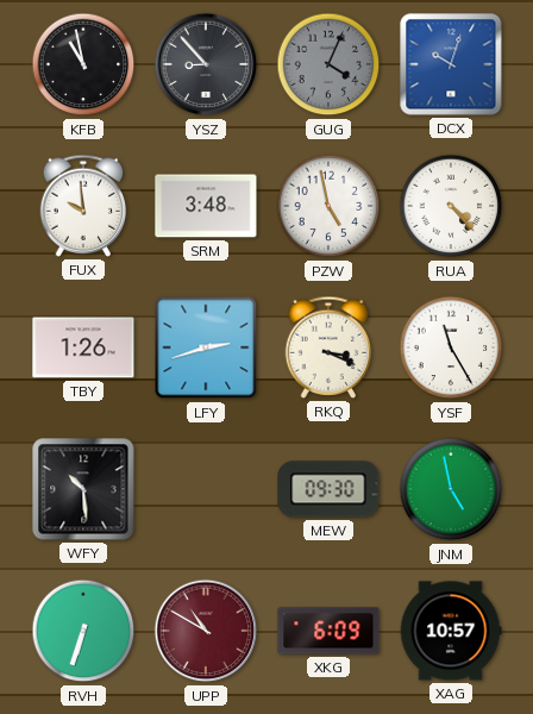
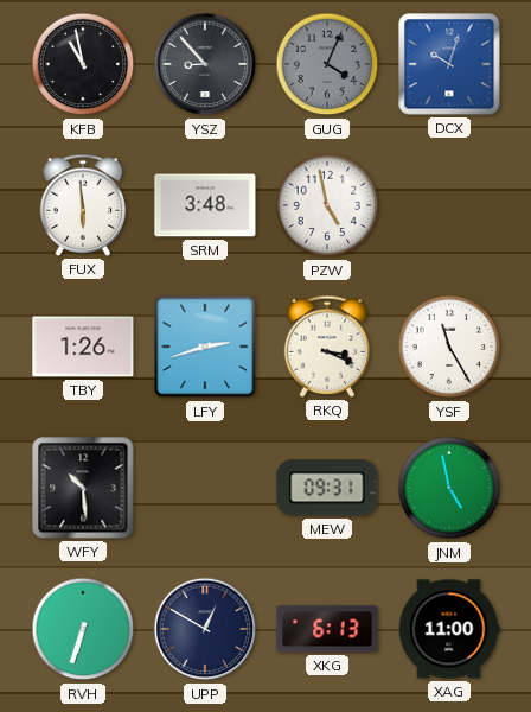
FUX: 9:59 -> 5:59 (83, 205)
RUA: 4:23 -> none (451, 206)
MEW: 09:30 -> 09:31 (327, 488)
UPP: 10:50 -> 12:50 (205, 629)
UPP dial: burgundy -> navy (205, 629)
XKG: 6:09 -> 6:13 (327, 629)
XAG: 10:57 -> 11:00 (449, 629)
